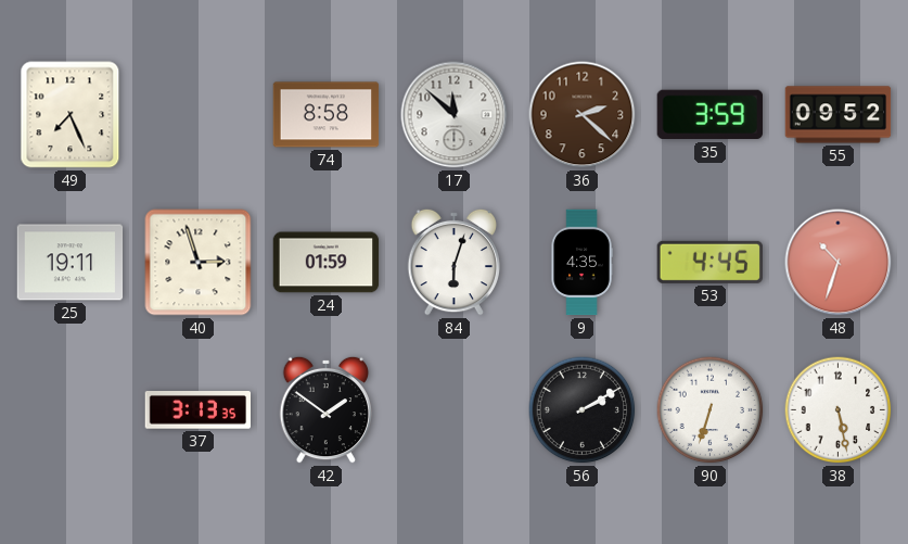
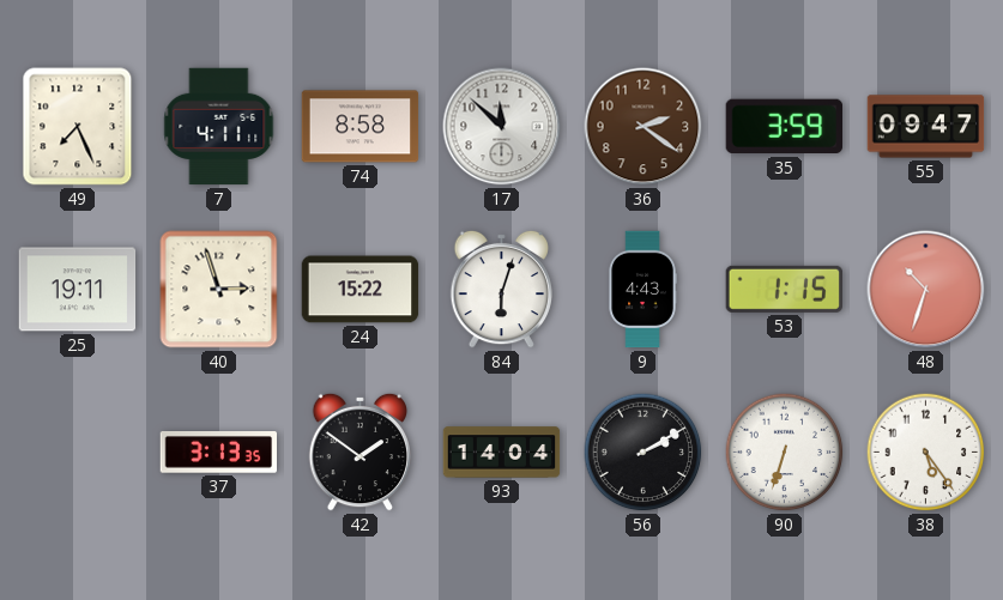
7: none -> 4:11 (219, 127)
36: 2:22 -> 2:21 (644, 127)
55: 09:52 -> 09:47 (926, 127)
24: 01:59 -> 15:22 (361, 290)
9: 4:35 -> 4:43 (642, 290)
53: 4:45 -> 1:15 (784, 289)
93: none -> 14:04 (502, 453)
38: 5:28 -> 5:24 (926, 453)
